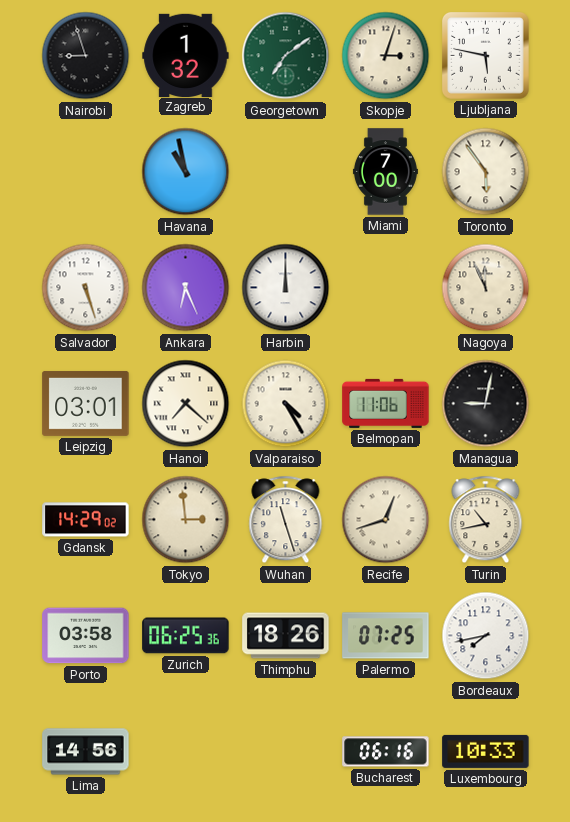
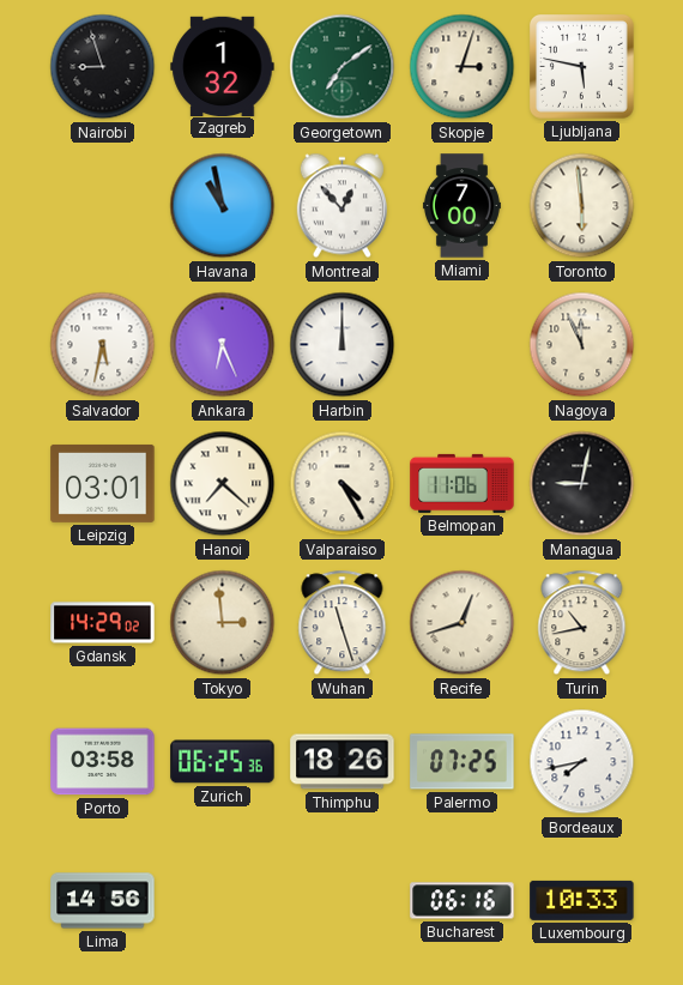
Montreal: none -> 12:53 (341, 206)
Toronto: 5:54 -> 5:59 (582, 206)
Salvador: 5:27 -> 5:32 (103, 345)
